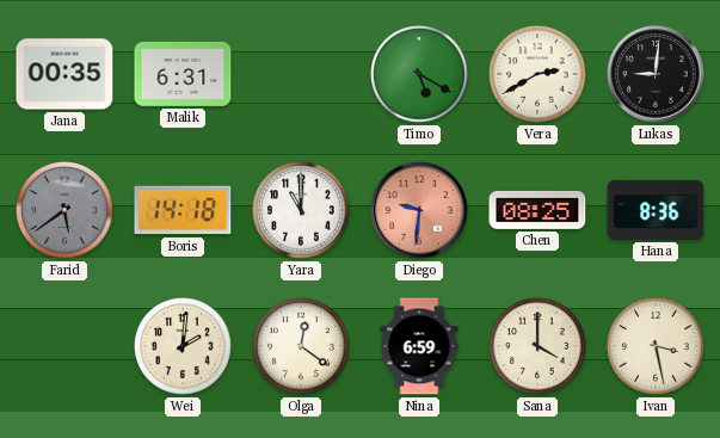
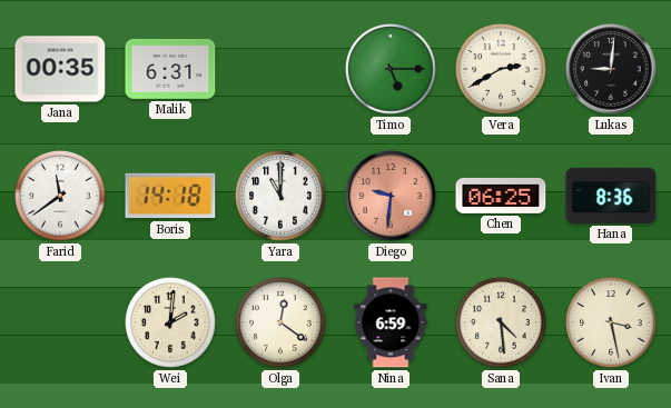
Timo: 5:20 -> 5:15 (391, 69)
Farid: 5:39 -> 11:39 (60, 196)
Farid dial: grey -> white (60, 196)
Chen: 08:25 -> 06:25 (501, 196)
Sana: 4:00 -> 4:29 (501, 322)
